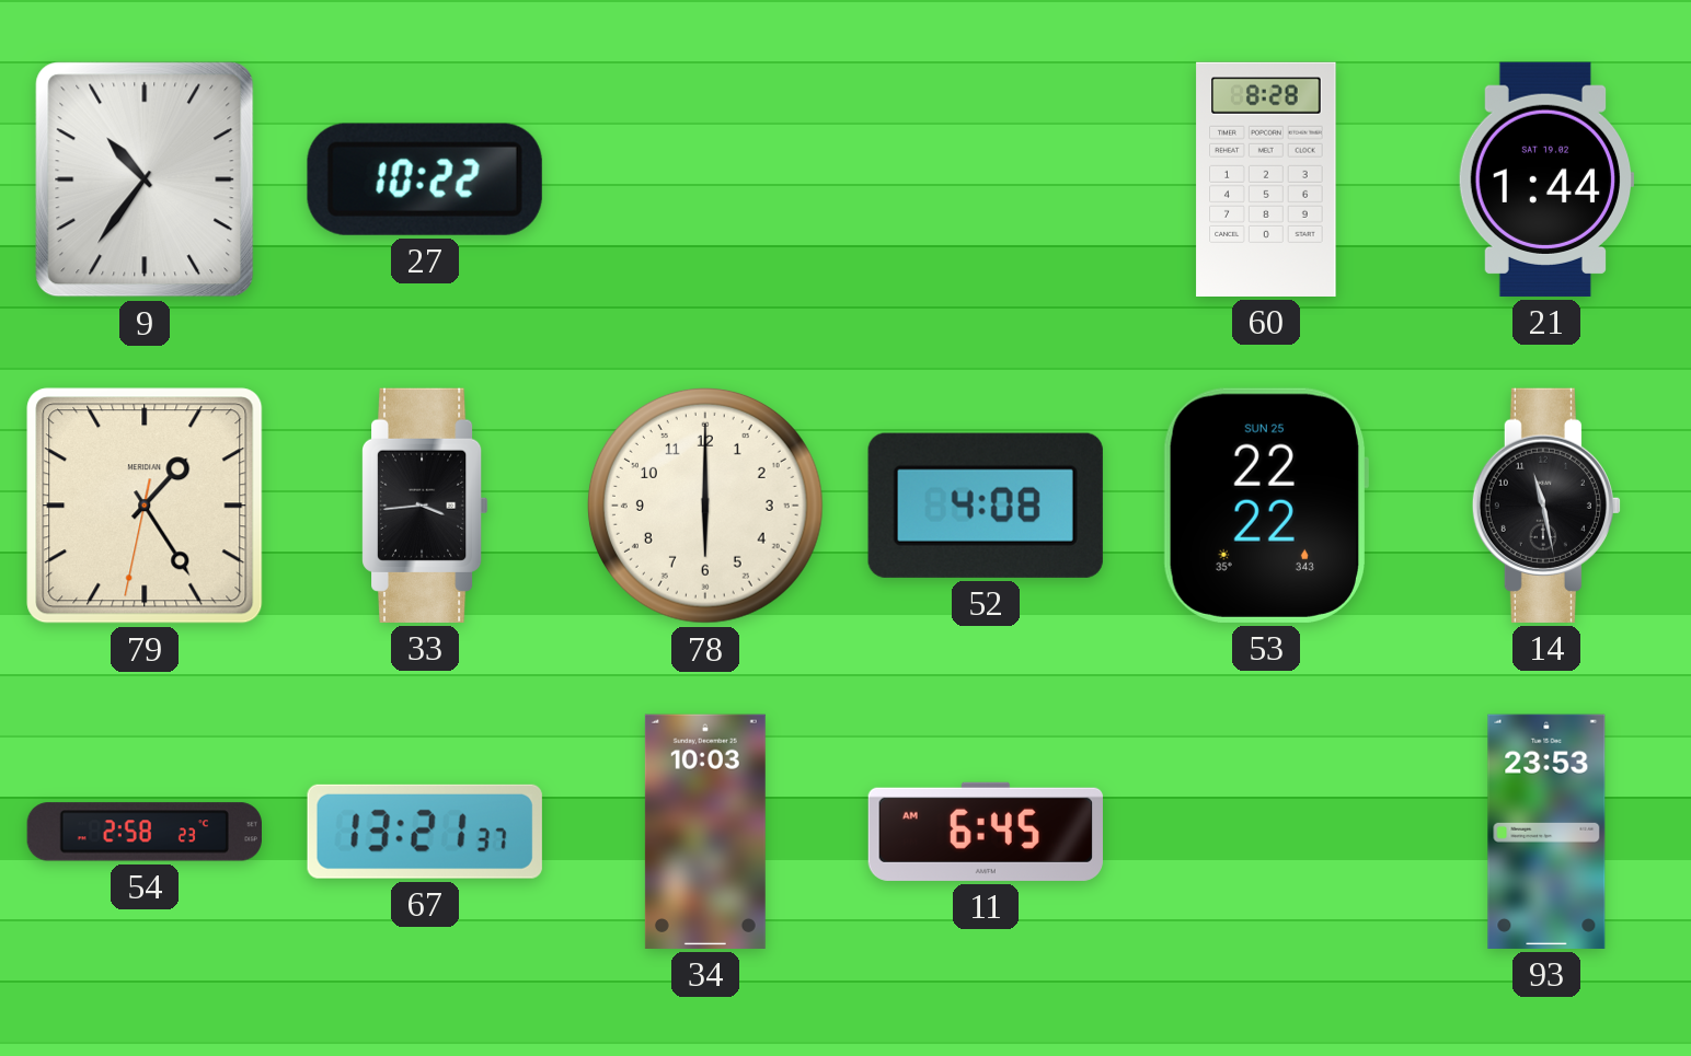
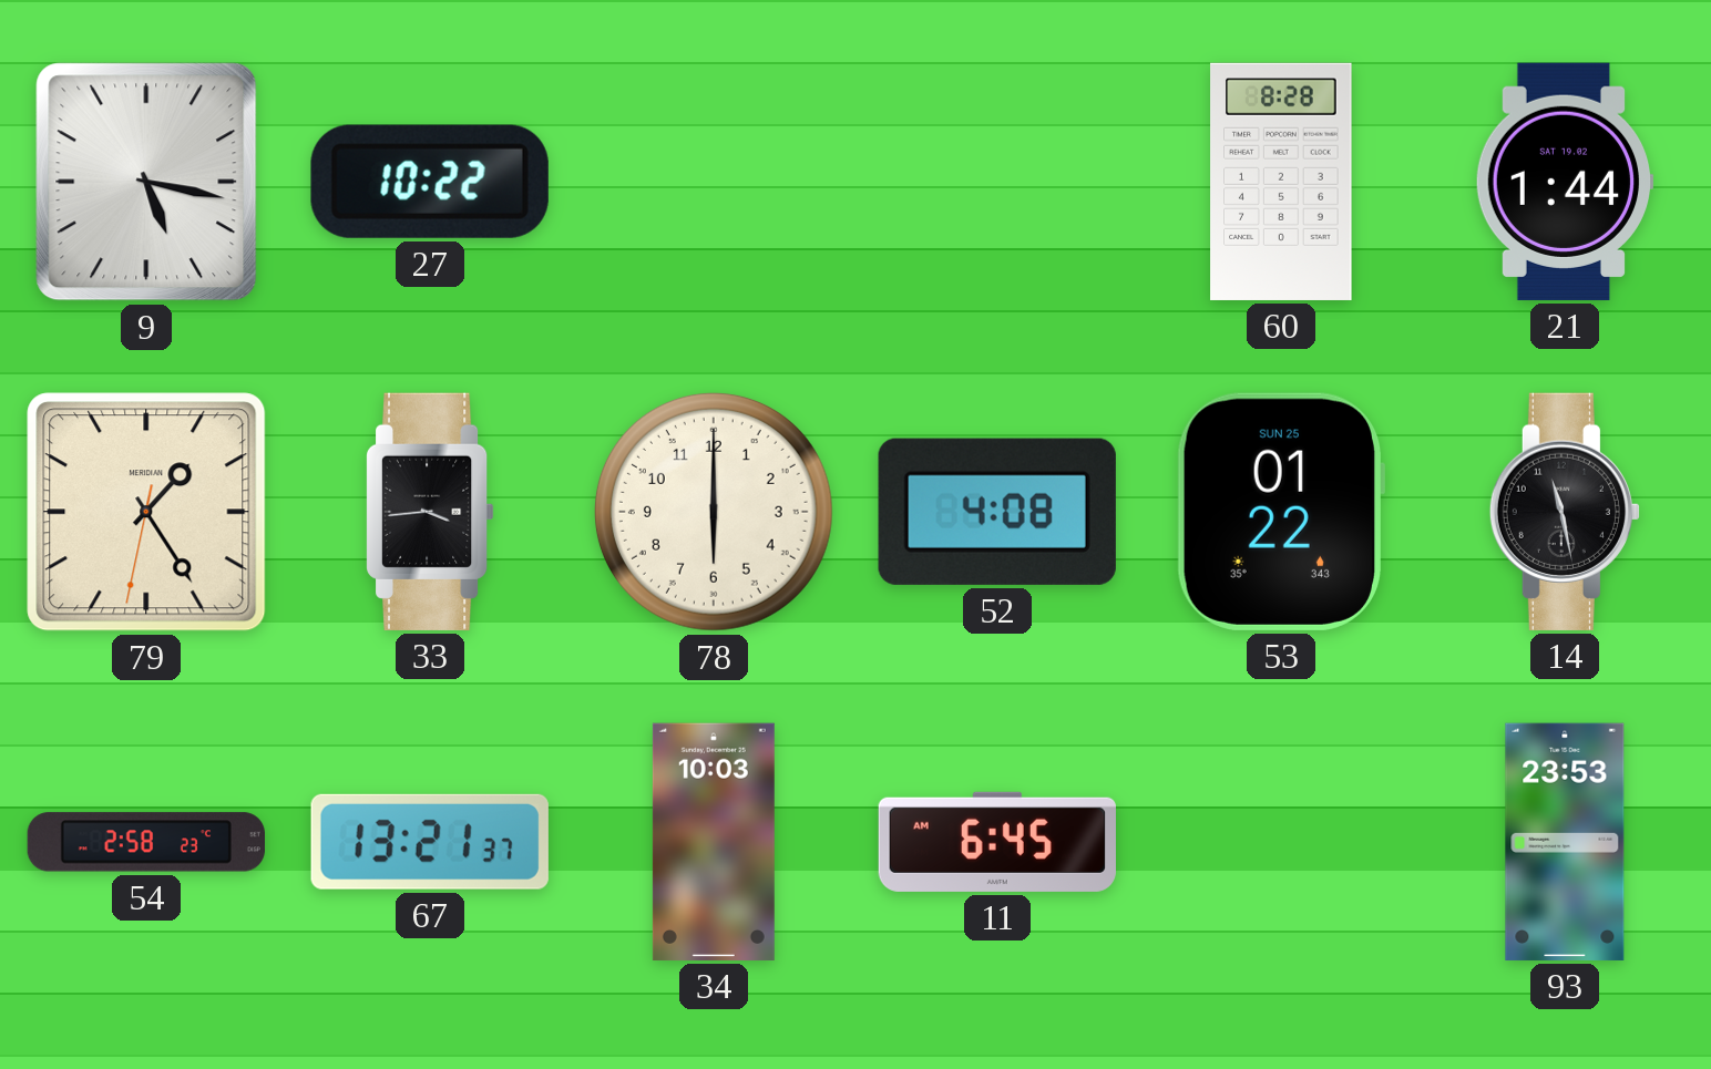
9: 10:36 -> 5:17 (146, 182)
53: 22:22 -> 01:22 (1280, 512)
